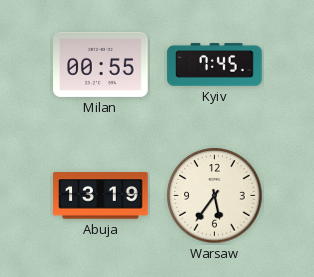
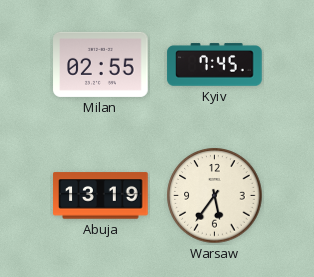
Milan: 00:55 -> 02:55 (101, 64)
